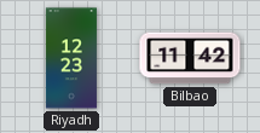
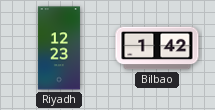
Bilbao: 11:42 -> 1:42 (157, 48)
